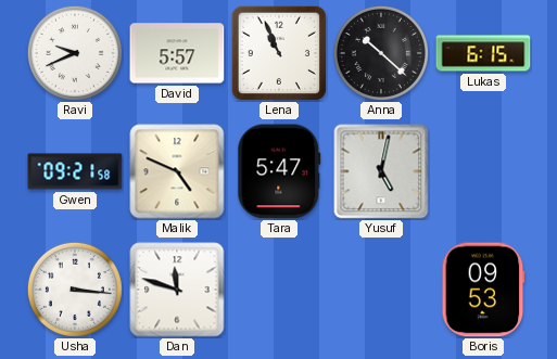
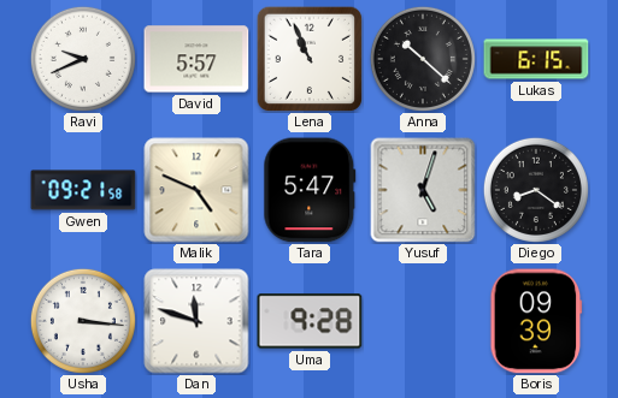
Yusuf: 5:02 -> 5:03 (423, 190)
Diego: none -> 8:21 (536, 190)
Uma: none -> 9:28 (310, 321)
Boris: 09:53 -> 09:39 (536, 321)
